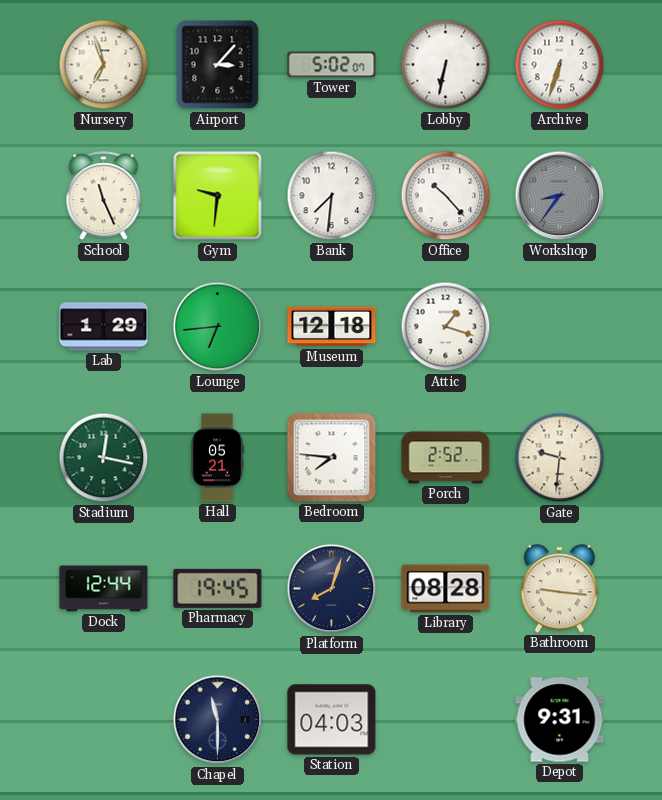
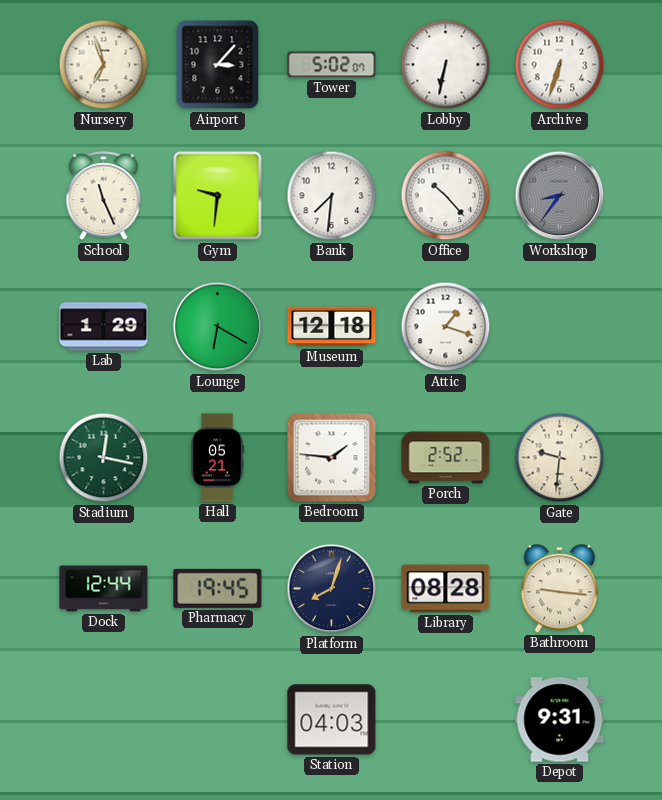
Lounge: 6:44 -> 6:20 (218, 327)
Bedroom: 7:46 -> 1:46 (332, 458)
Chapel: 11:30 -> none (218, 720)
